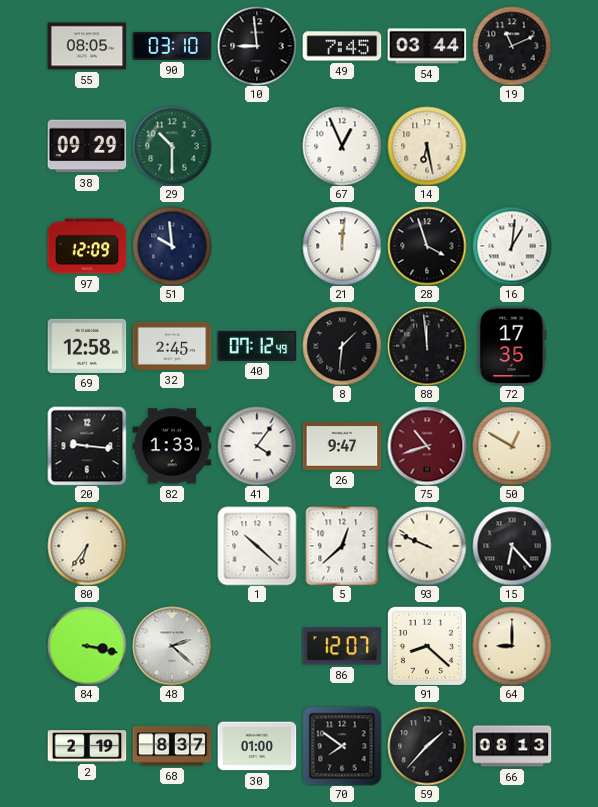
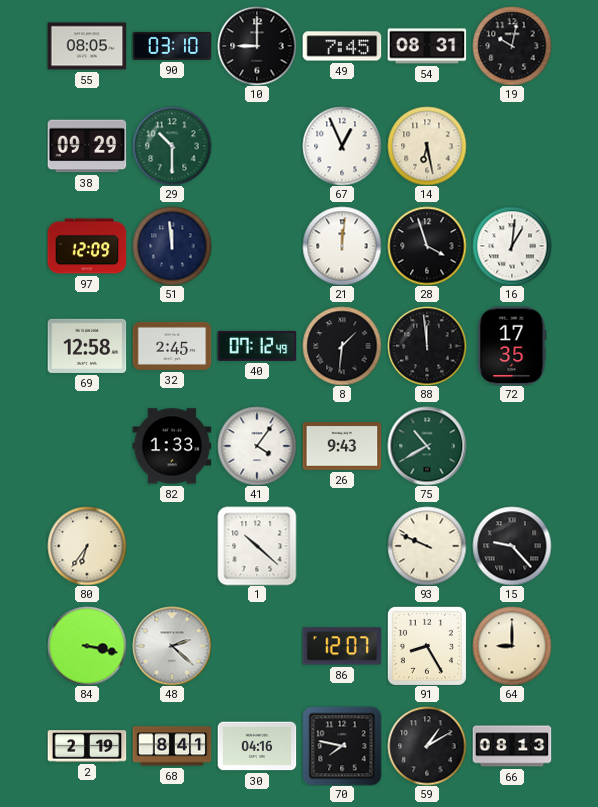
10: 8:59 -> 9:00 (257, 46)
54: 03:44 -> 08:31 (427, 46)
19: 11:11 -> 10:02 (512, 46)
51: 9:59 -> 11:59 (172, 246)
20: 9:16 -> none (87, 446)
26: 9:47 -> 9:43 (342, 446)
75: 10:42 -> 10:40 (427, 446)
75 dial: burgundy -> green (427, 446)
50: 12:50 -> none (512, 446)
5: 12:38 -> none (342, 546)
15: 6:23 -> 9:23 (512, 546)
91: 8:22 -> 8:25 (427, 646)
68: 8:37 -> 8:41 (172, 746)
30: 01:00 -> 04:16 (257, 746)
70: 7:51 -> 7:47 (342, 746)
59: 1:37 -> 1:10 (427, 746)
